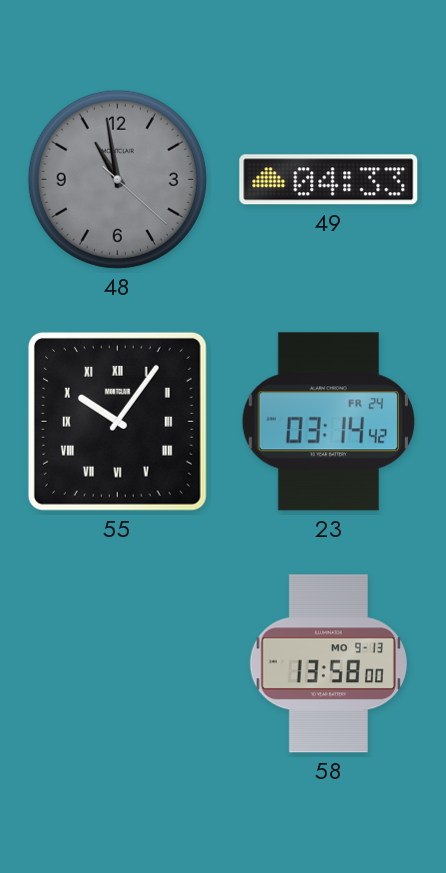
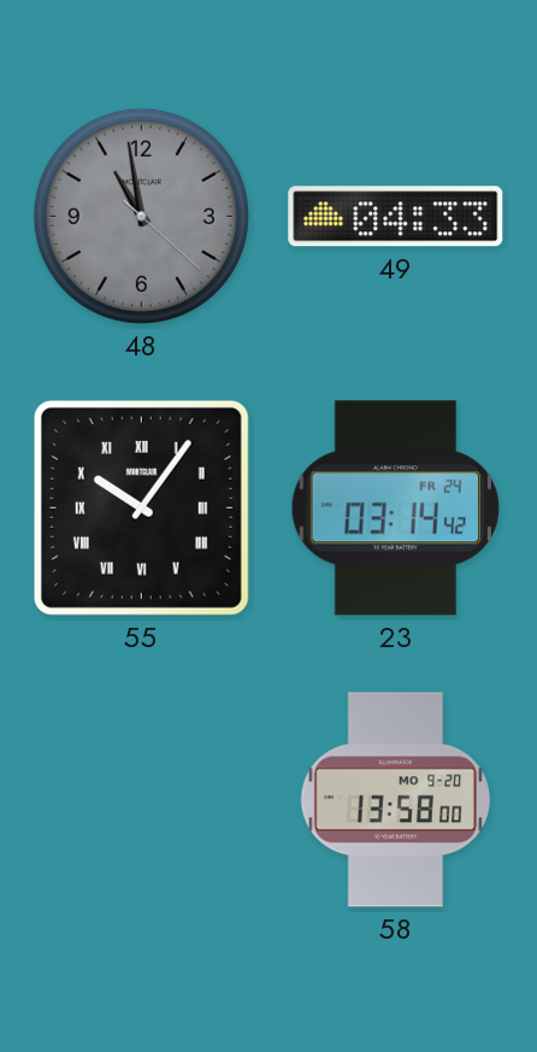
58 date: MO 9-13 -> MO 9-20 (395, 800)
